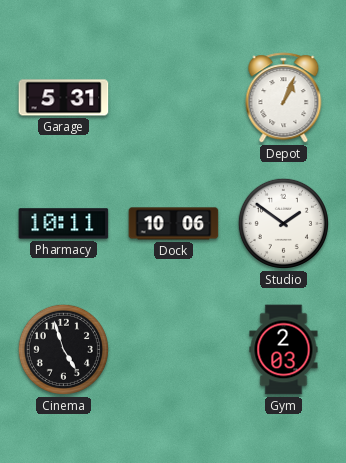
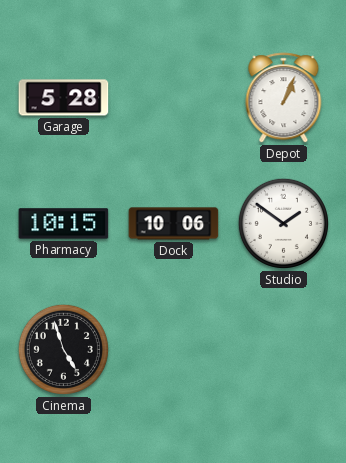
Garage: 5:31 -> 5:28 (64, 98)
Pharmacy: 10:11 -> 10:15 (64, 224)
Gym: 2:03 -> none (284, 350)
